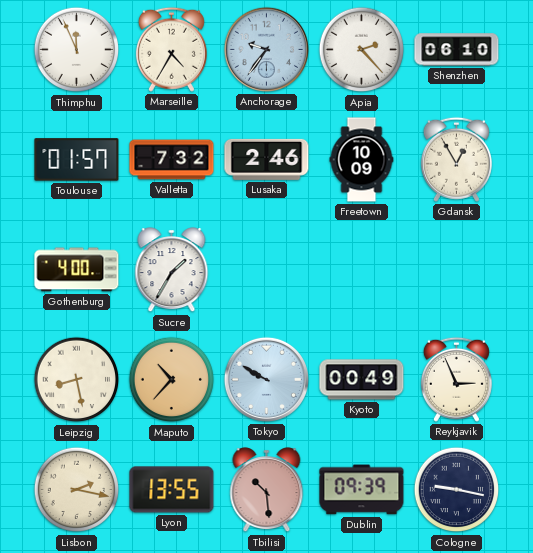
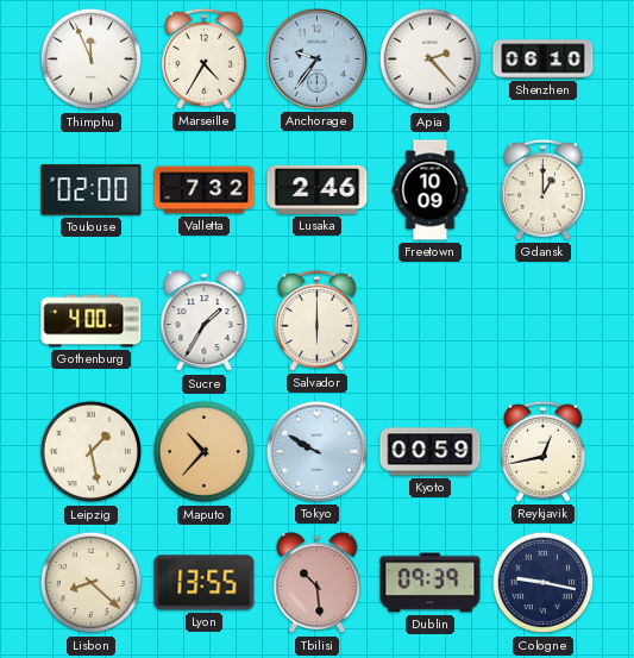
Toulouse: 01:57 -> 02:00 (92, 190)
Gdansk: 12:55 -> 1:00 (542, 189)
Salvador: none -> 6:00 (316, 320)
Leipzig: 8:28 -> 1:28 (92, 452)
Kyoto: 00:49 -> 00:59 (431, 452)
Reykjavik: 2:56 -> 12:43 (542, 451)
Lisbon: 2:17 -> 8:22 (92, 583)
